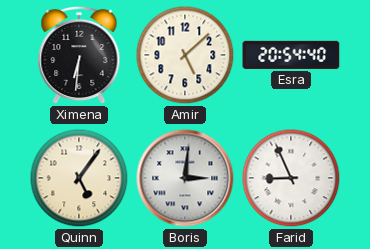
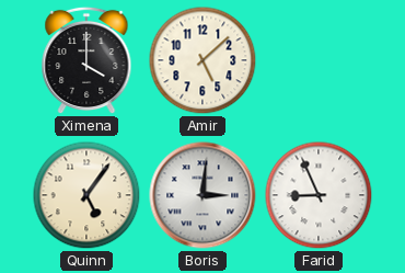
Ximena: 6:31 -> 4:00 (86, 60)
Esra: 20:54 -> none (291, 55)
